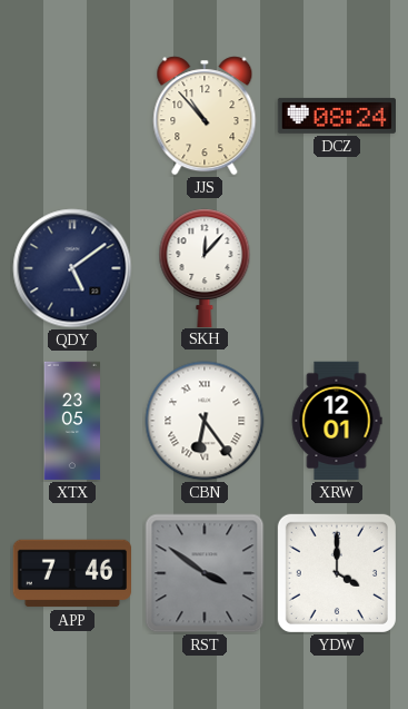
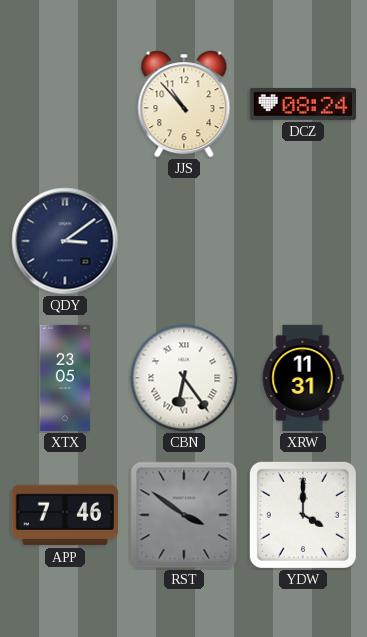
QDY: 5:09 -> 3:09 (65, 241)
SKH: 12:07 -> none (205, 267)
XRW: 12:01 -> 11:31 (303, 378)
